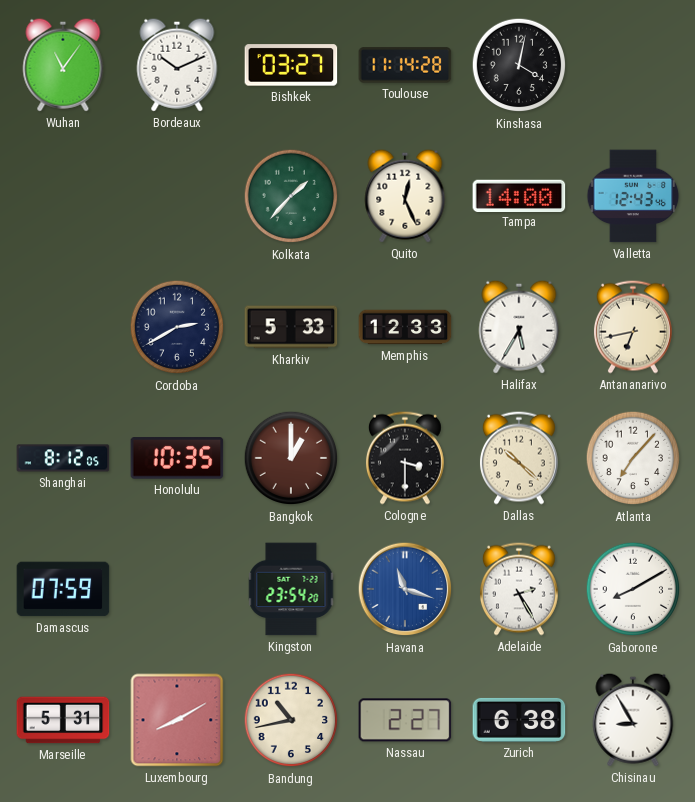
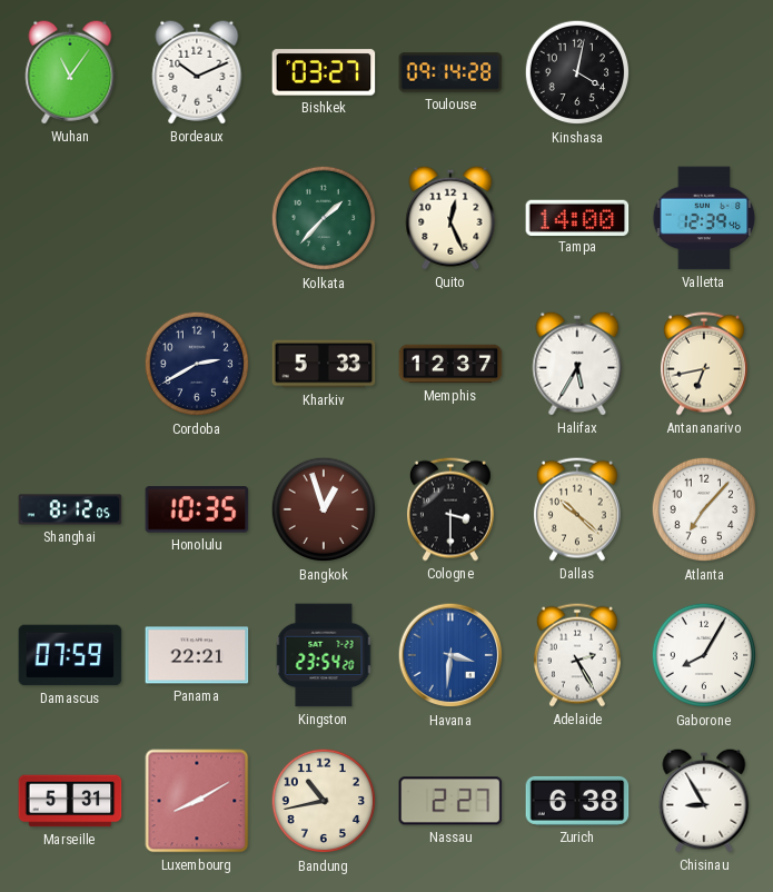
Toulouse: 11:14 -> 09:14 (450, 72)
Valletta: 12:43 -> 12:39 (704, 218)
Memphis: 12:33 -> 12:37 (450, 364)
Bangkok: 1:00 -> 12:57 (324, 509)
Panama: none -> 22:21 (197, 655)
Havana: 11:18 -> 3:31 (450, 655)
Gaborone: 8:10 -> 8:05 (704, 655)
